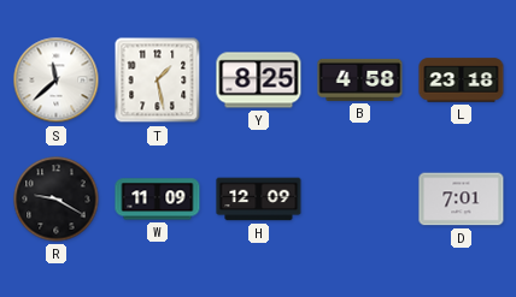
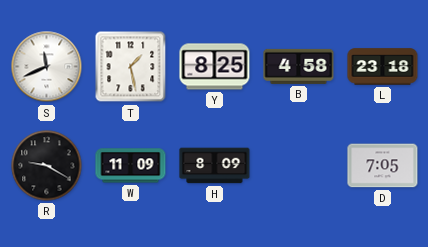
S: 11:38 -> 11:41 (47, 67)
H: 12:09 -> 8:09 (215, 166)
D: 7:01 -> 7:05 (383, 166)
